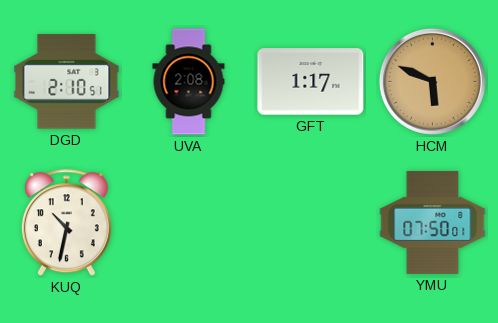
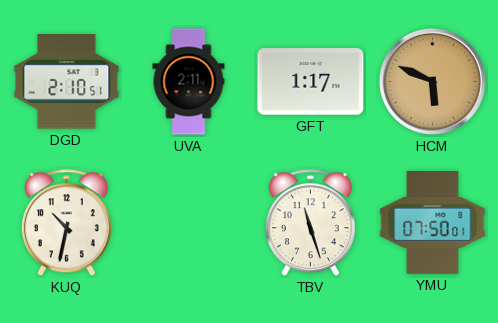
UVA: 2:08 -> 2:11 (189, 82)
TBV: none -> 11:27 (310, 223)
